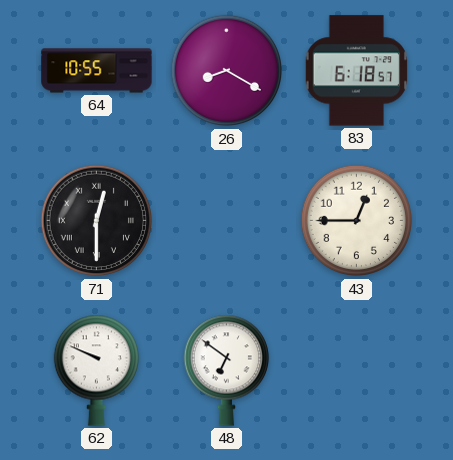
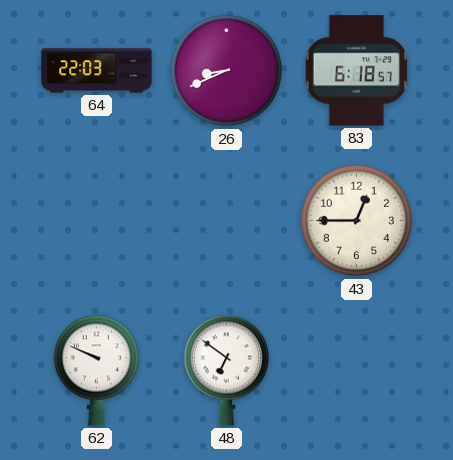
64: 10:55 -> 22:03 (97, 71)
26: 8:20 -> 8:41 (227, 71)
71: 12:30 -> none (97, 221)
